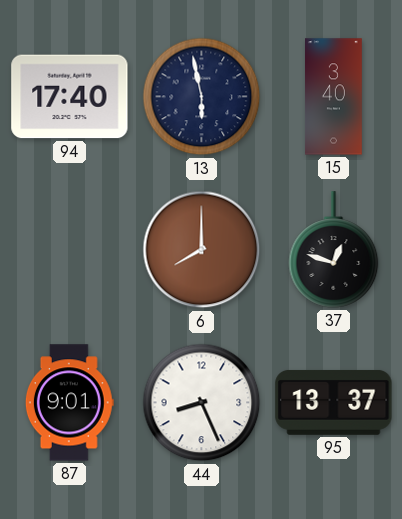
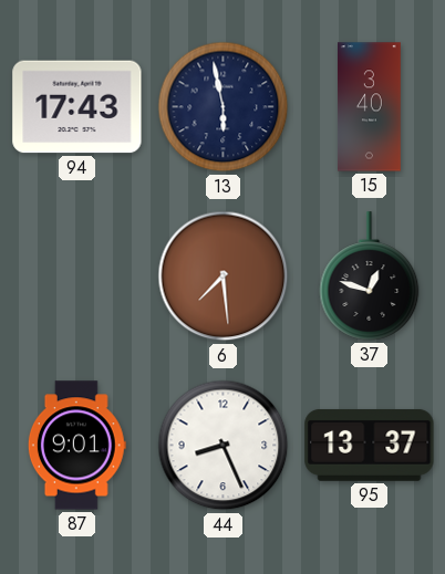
94: 17:40 -> 17:43 (77, 107)
6: 8:00 -> 7:29 (224, 276)
